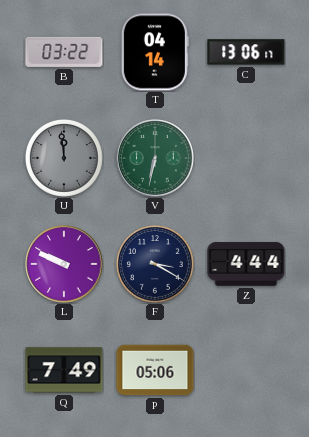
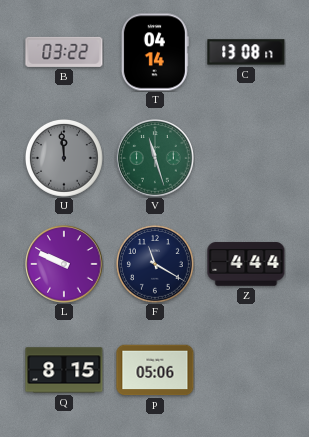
C: 13:06 -> 13:08 (246, 52)
V: 6:32 -> 11:27 (155, 158)
F: 3:20 -> 11:20 (155, 264)
Q: 7:49 -> 8:15 (64, 370)
